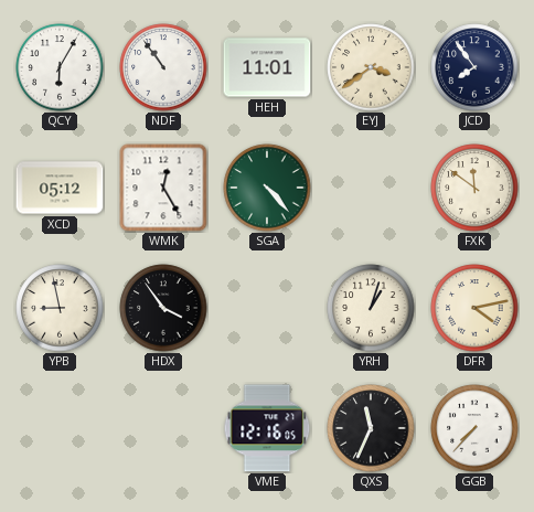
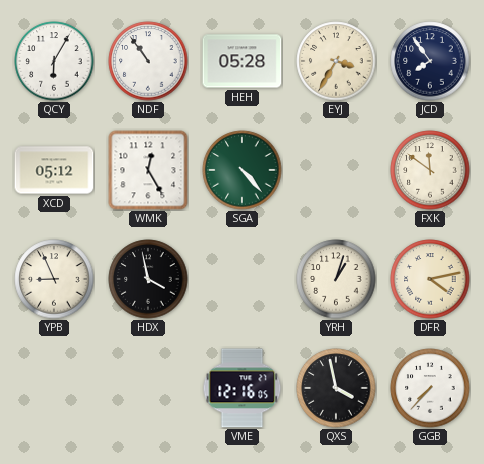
HEH: 11:01 -> 05:28 (242, 61)
EYJ: 3:39 -> 3:35 (336, 61)
YPB: 8:58 -> 8:56 (54, 279)
HDX: 3:54 -> 3:58 (148, 279)
QXS: 11:34 -> 3:58 (336, 388)
